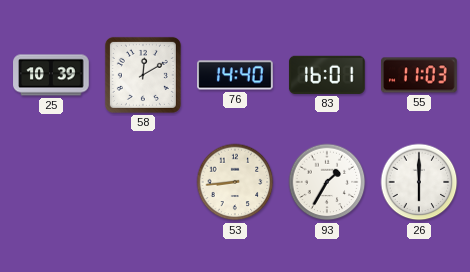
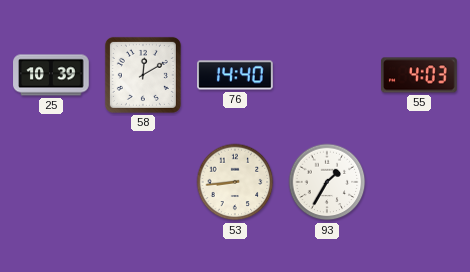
83: 16:01 -> none (327, 75)
55: 11:03 -> 4:03 (419, 75)
26: 6:00 -> none (419, 182)
